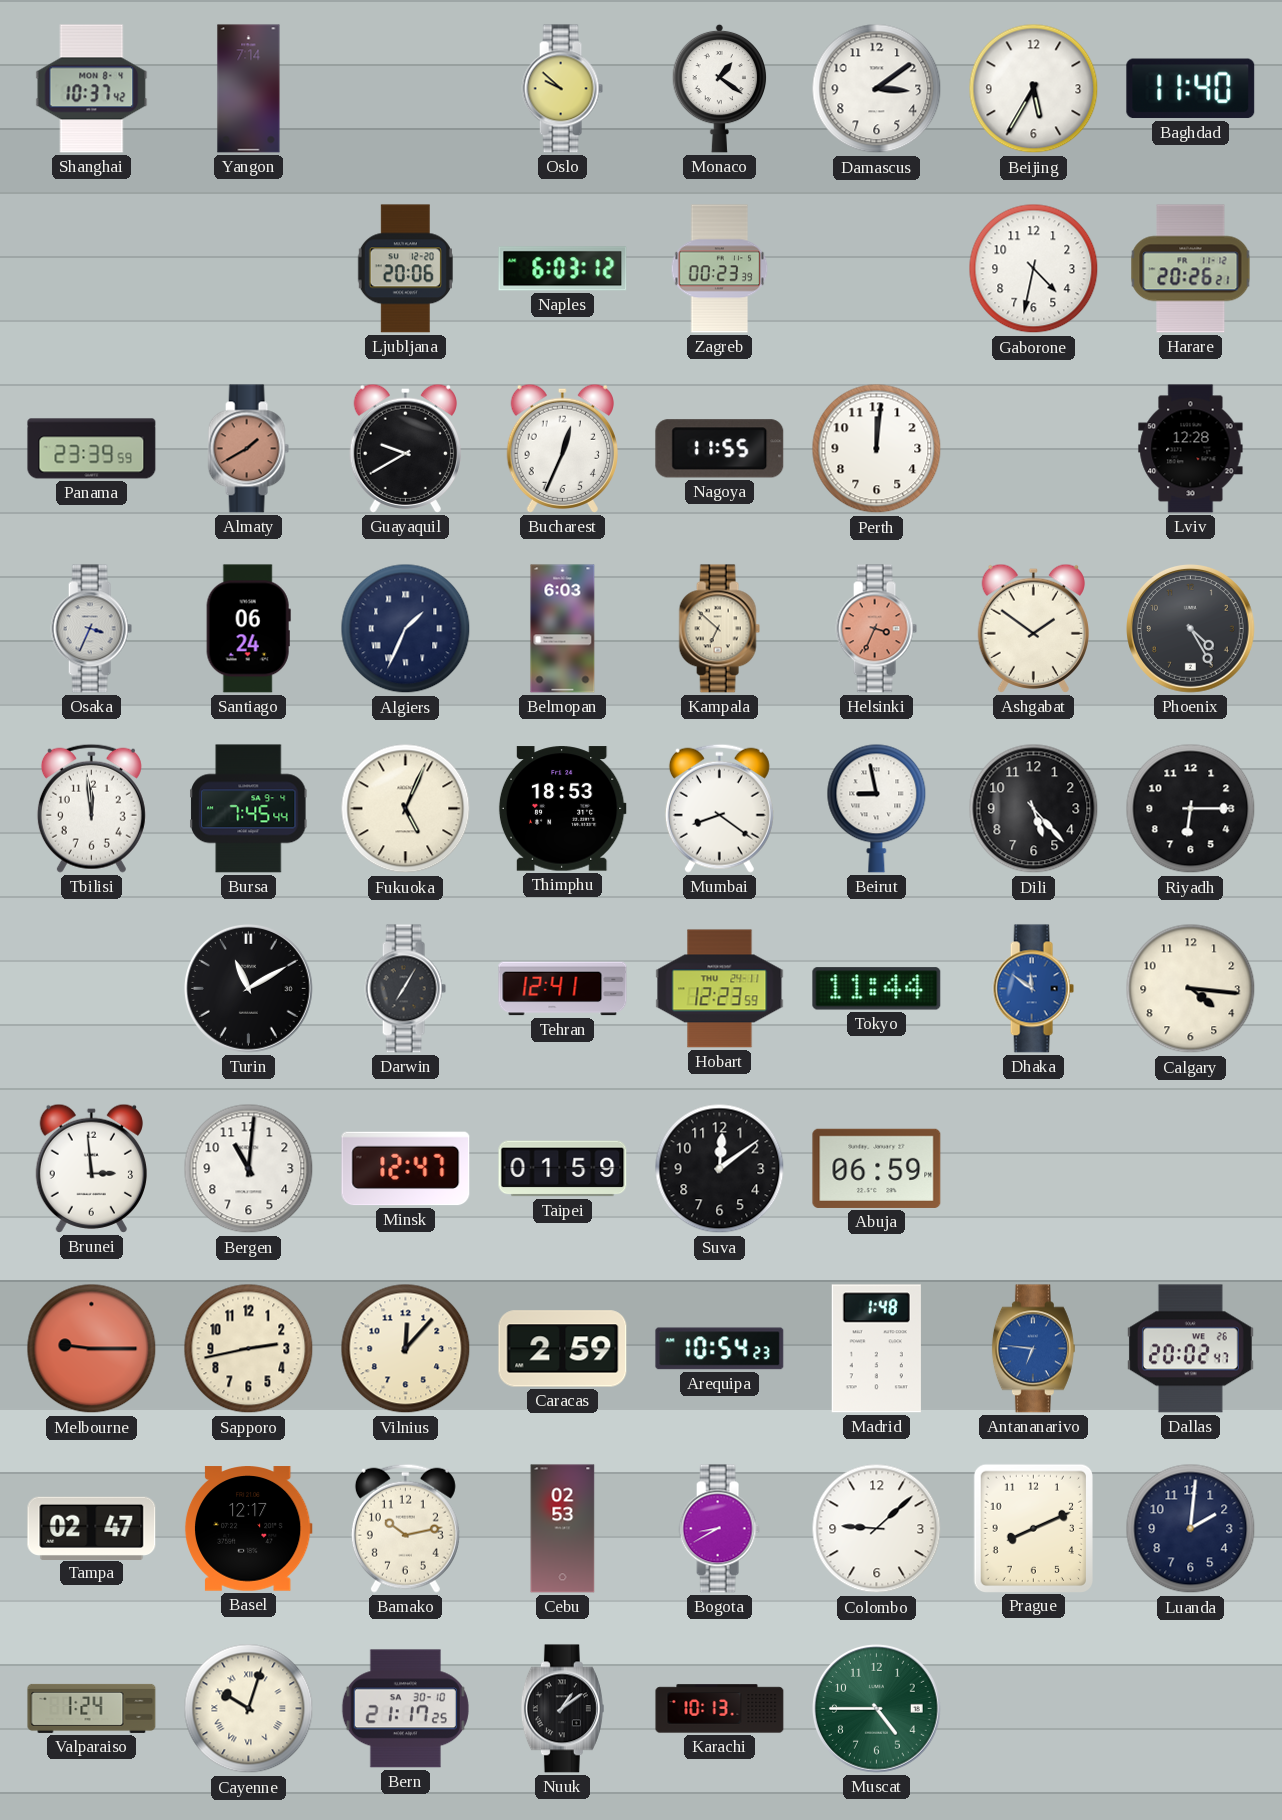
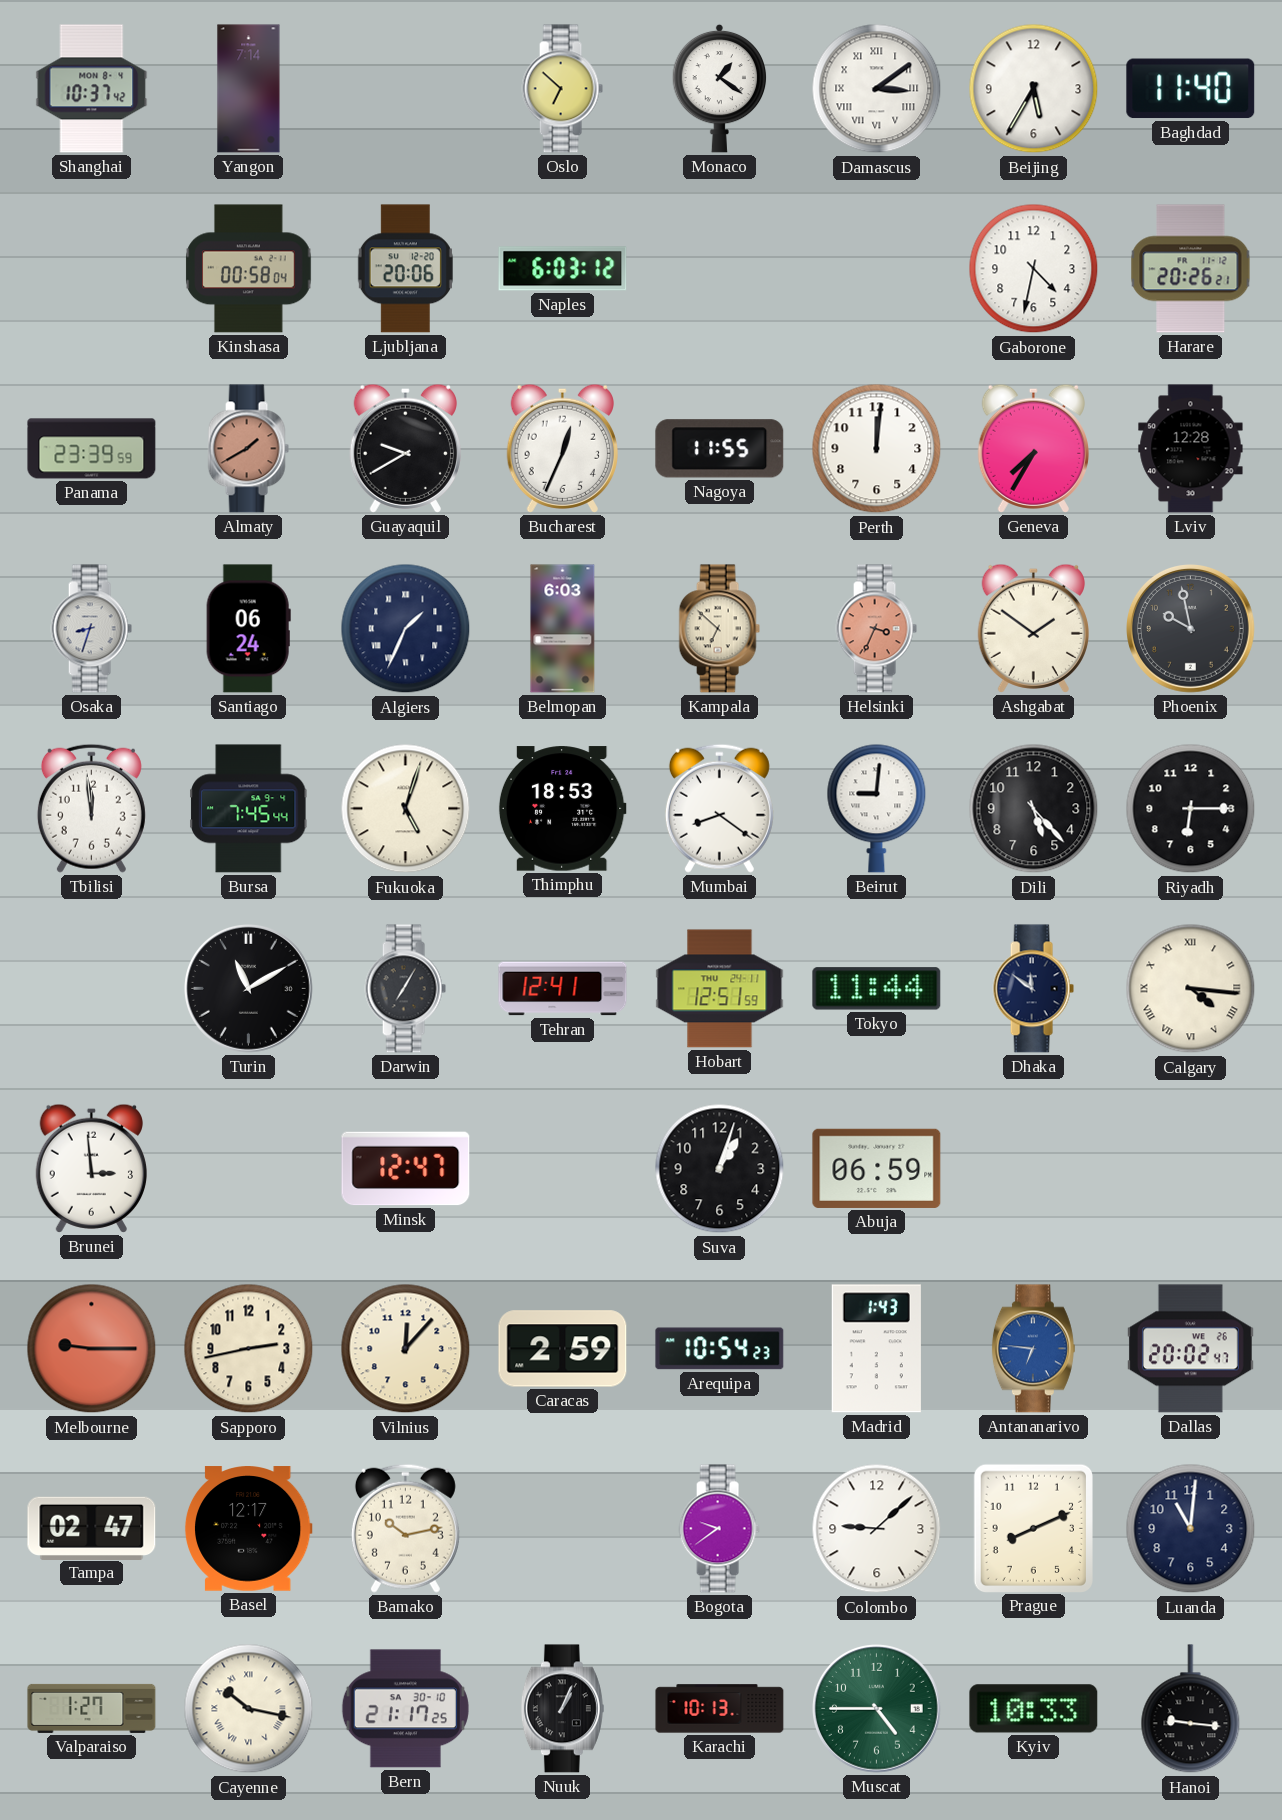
Oslo: 9:52 -> 6:52 (562, 89)
Damascus numerals: Arabic -> Roman (877, 89)
Kinshasa: none -> 00:58 (249, 269)
Zagreb: 00:23 -> none (720, 269)
Geneva: none -> 7:35 (1033, 448)
Osaka: 3:34 -> 8:33 (91, 629)
Phoenix: 4:25 -> 9:58 (1191, 629)
Fukuoka: 5:04 -> 5:03 (406, 809)
Beirut: 8:58 -> 9:01 (877, 808)
Hobart: 12:23 -> 12:51 (720, 989)
Dhaka dial: blue -> navy (1033, 989)
Calgary numerals: Arabic -> Roman (1191, 989)
Bergen: 11:01 -> none (249, 1169)
Taipei: 01:59 -> none (563, 1169)
Suva: 12:09 -> 1:03 (720, 1169)
Madrid: 1:48 -> 1:43 (876, 1349)
Cebu: 02:53 -> none (563, 1529)
Bogota: 8:40 -> 9:39 (719, 1529)
Luanda: 2:01 -> 11:01 (1191, 1529)
Valparaiso: 1:24 -> 1:27 (92, 1708)
Cayenne: 10:03 -> 10:17 (249, 1709)
Nuuk: 1:09 -> 1:04 (562, 1709)
Kyiv: none -> 10:33 (1034, 1709)
Hanoi: none -> 9:16 (1191, 1709)
